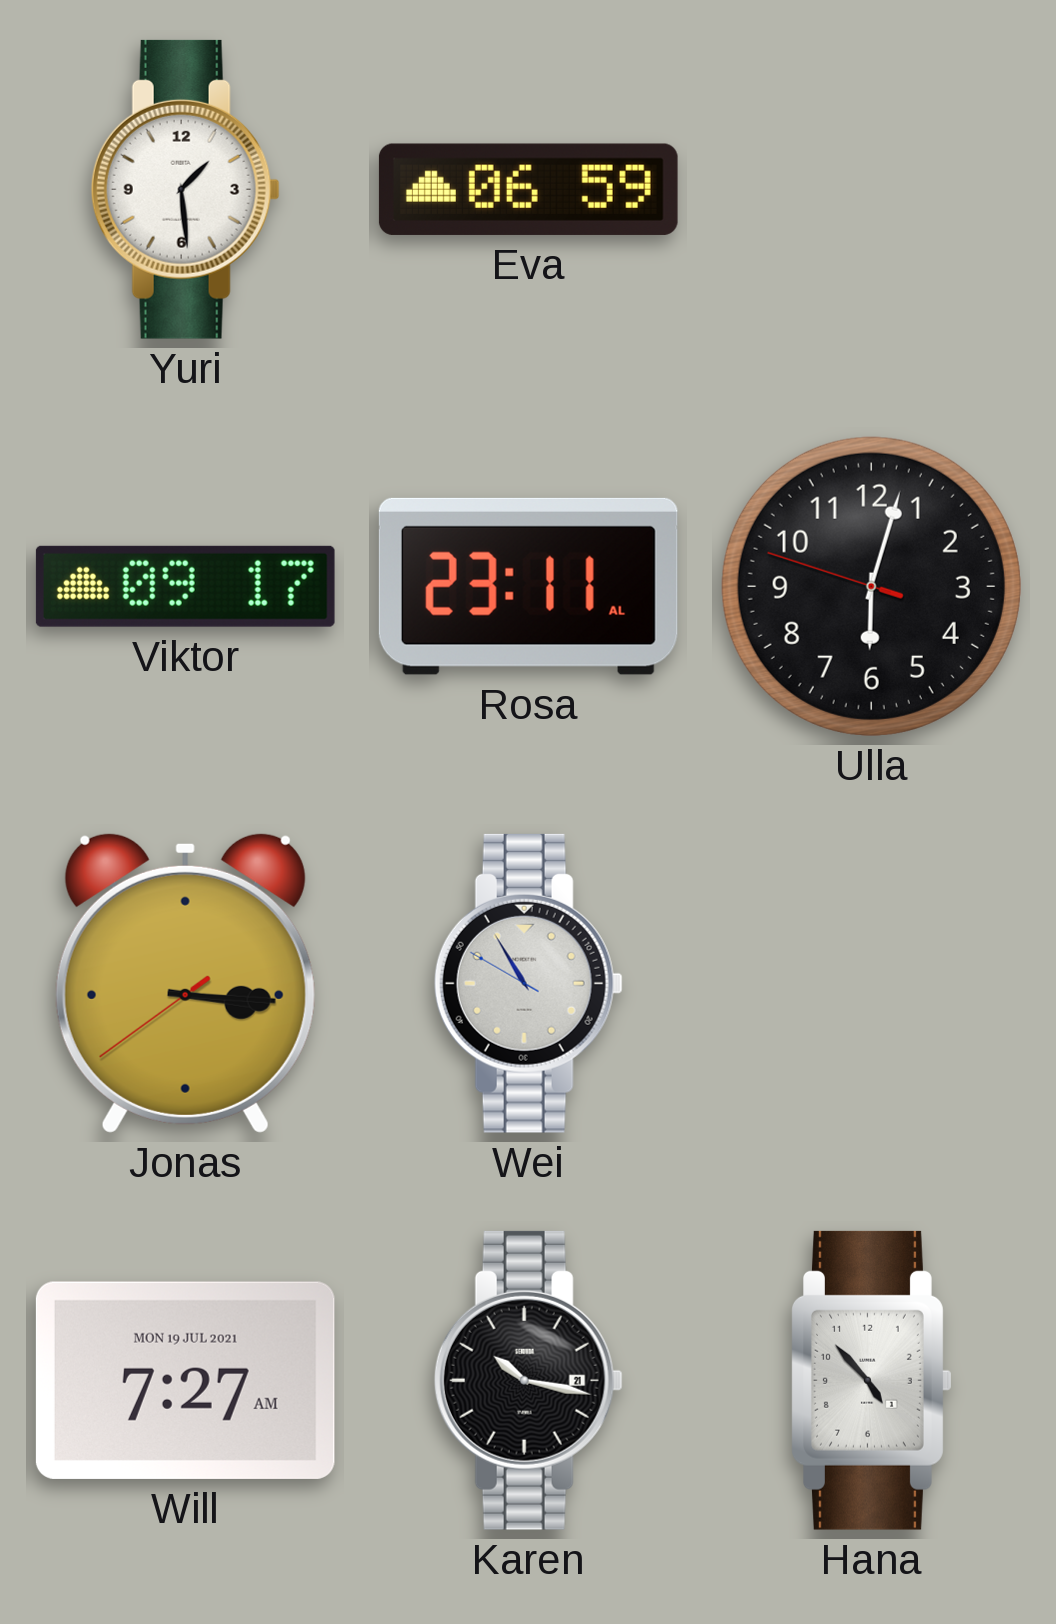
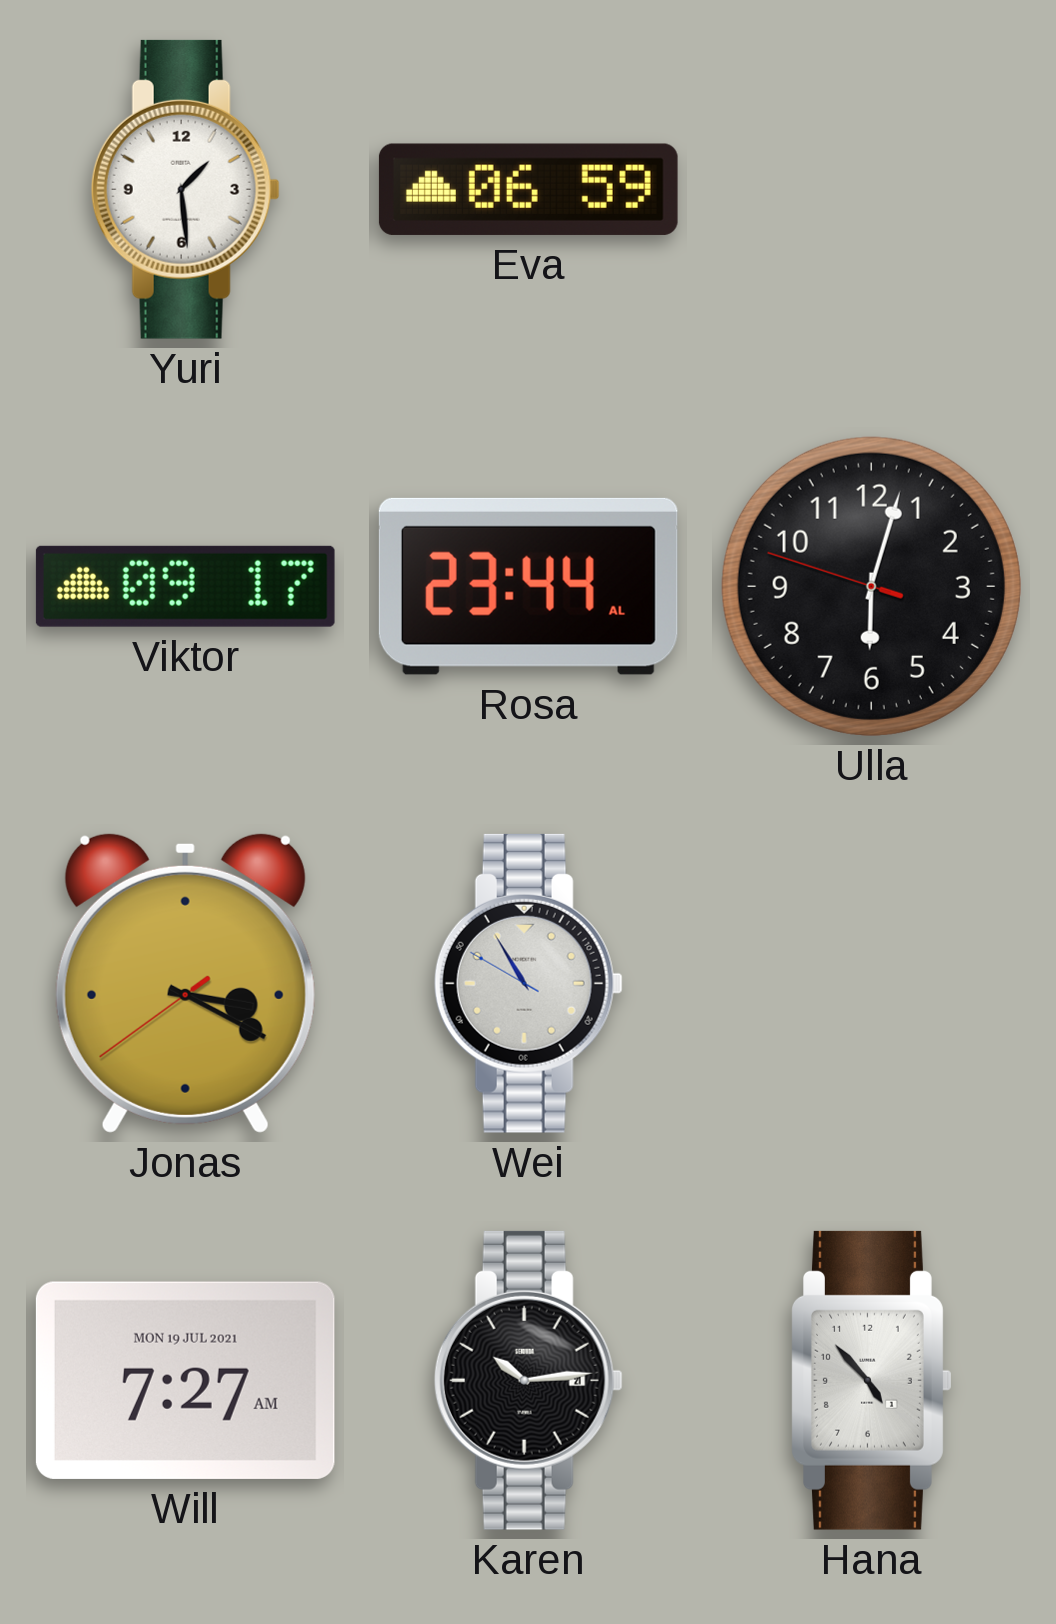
Rosa: 23:11 -> 23:44 (528, 586)
Jonas: 3:15 -> 3:19 (185, 983)
Karen: 10:17 -> 10:14 (528, 1380)
